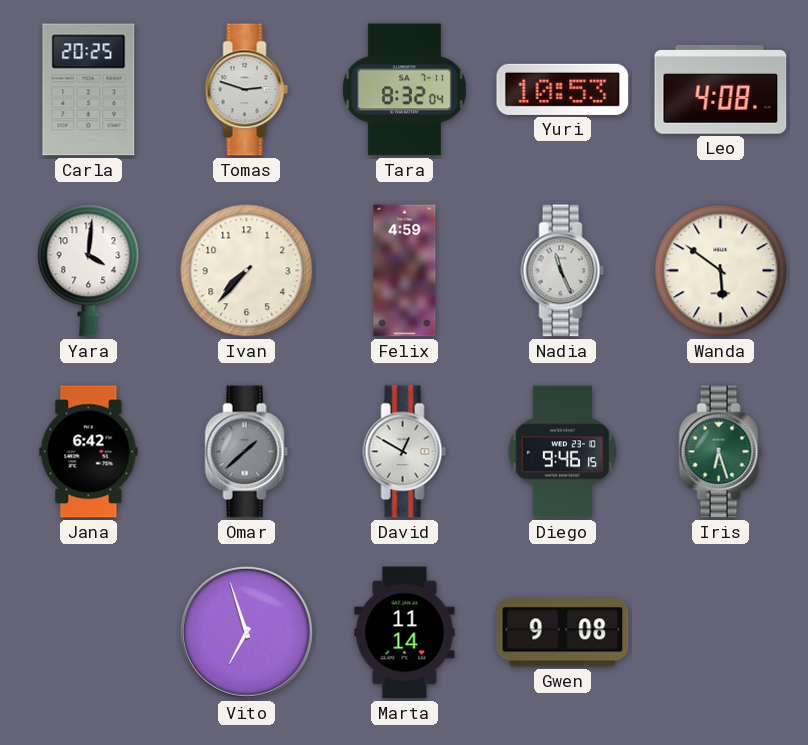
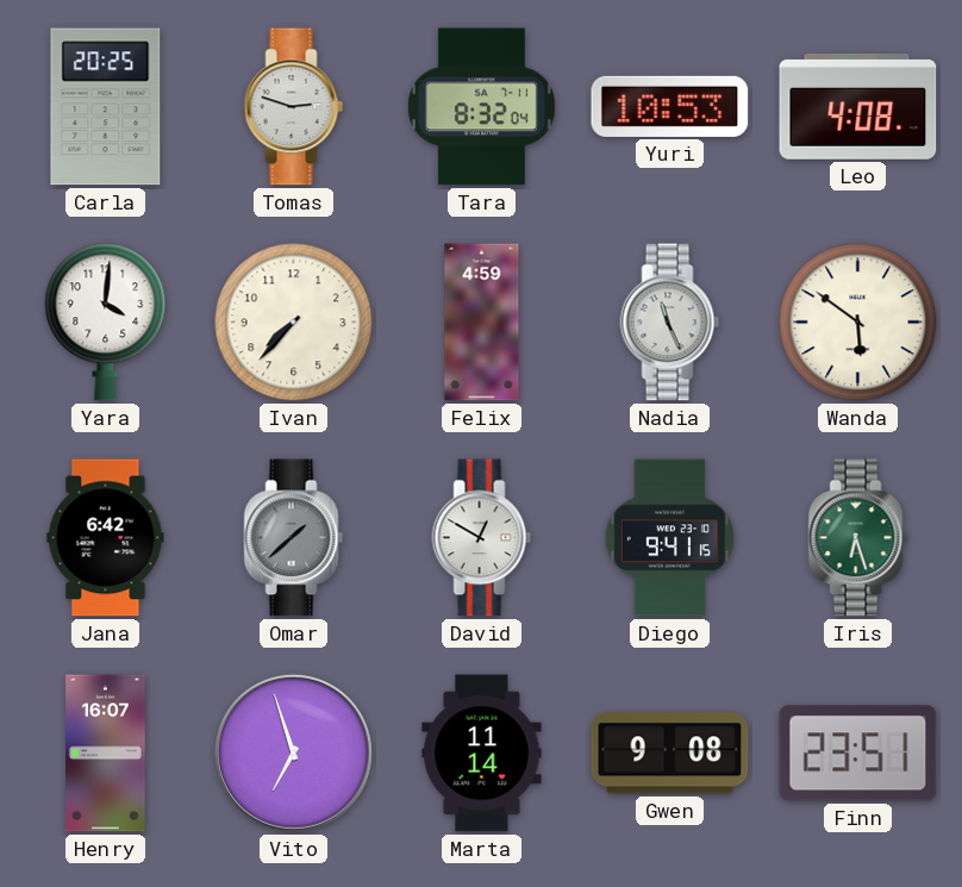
Diego: 9:46 -> 9:41 (669, 538)
Henry: none -> 16:07 (106, 754)
Finn: none -> 23:51 (858, 754)
